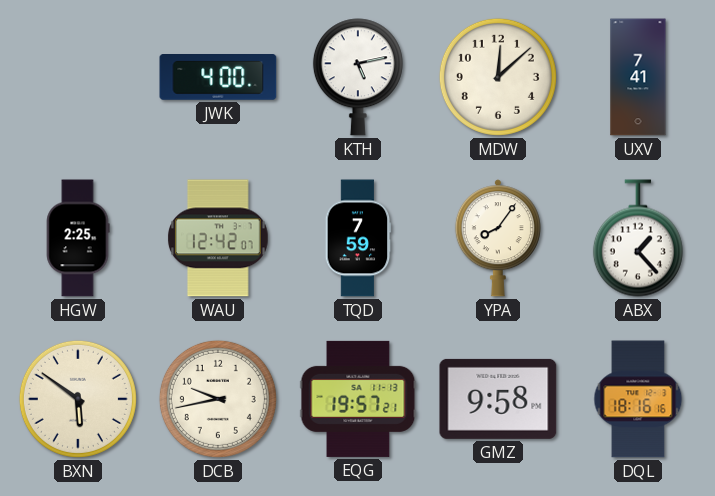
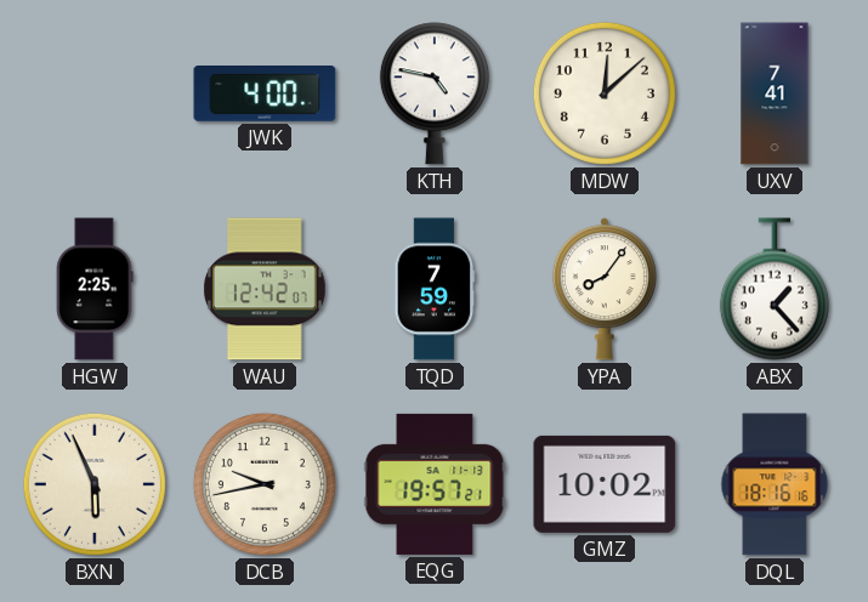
KTH: 5:13 -> 4:47 (435, 93)
BXN: 5:51 -> 5:56 (95, 484)
GMZ: 9:58 -> 10:02 (605, 484)
